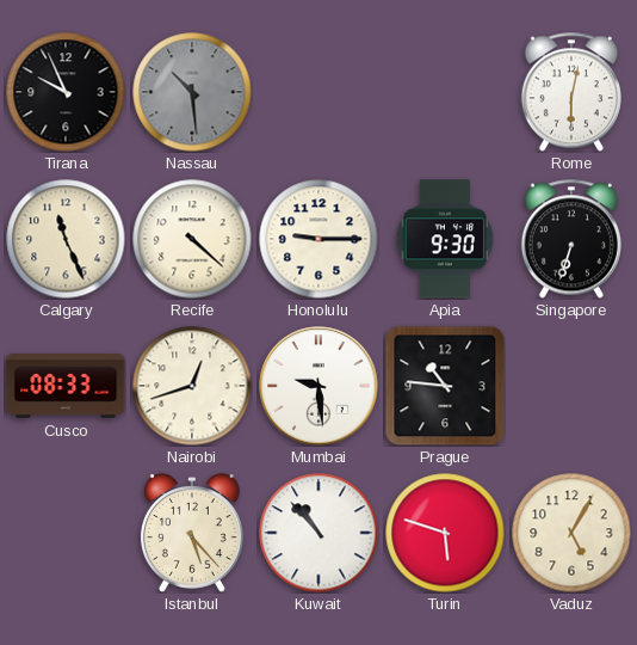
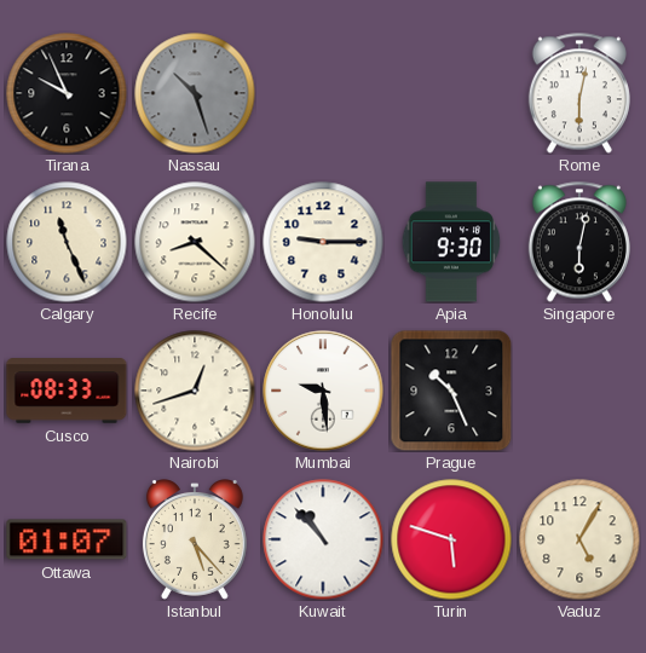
Nassau: 10:29 -> 10:27 (195, 93)
Recife: 4:22 -> 8:22 (195, 242)
Singapore: 6:33 -> 6:02 (579, 242)
Prague: 10:46 -> 10:26 (451, 391)
Ottawa: none -> 01:07 (67, 539)
